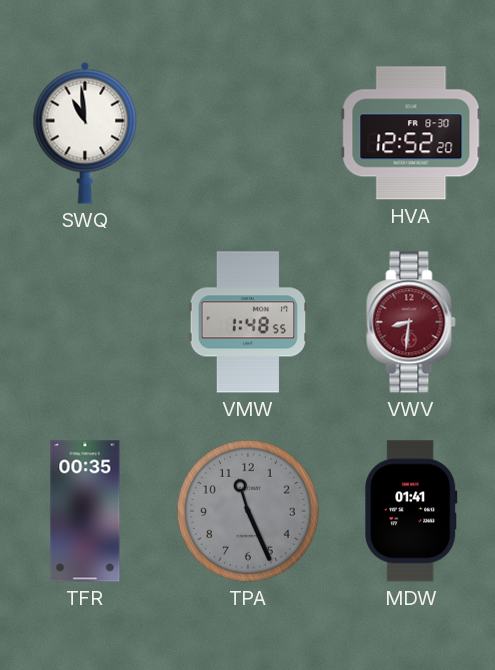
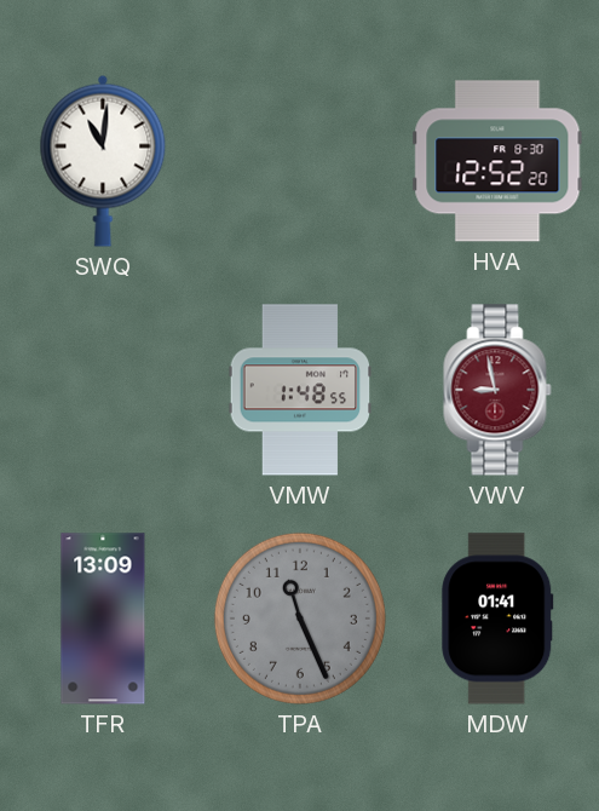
SWQ: 10:59 -> 11:01 (103, 161)
VWV: 8:31 -> 8:58 (497, 390)
TFR: 00:35 -> 13:09 (103, 619)
